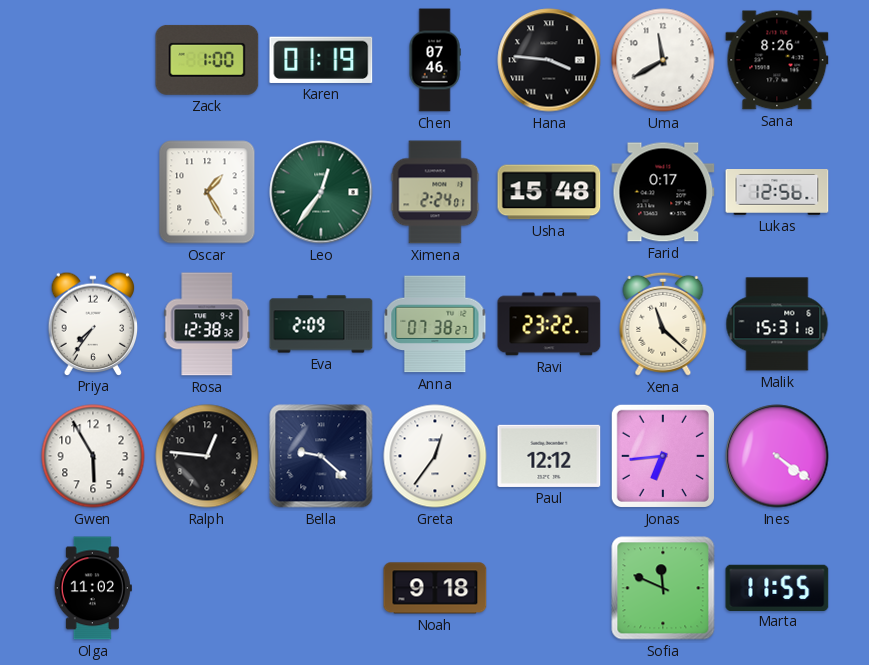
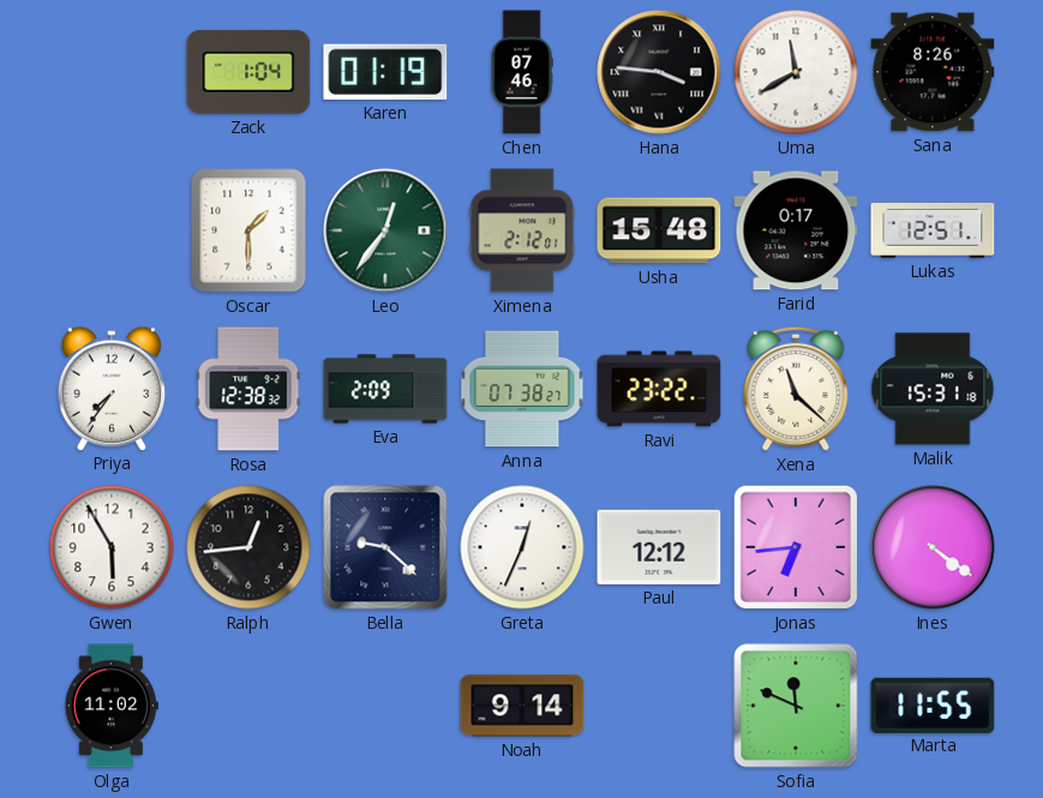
Zack: 1:00 -> 1:04 (248, 72)
Oscar: 1:25 -> 1:30 (248, 230)
Ximena: 2:24 -> 2:12 (522, 230)
Lukas: 12:56 -> 12:51 (933, 232)
Ralph: 12:46 -> 12:44 (248, 547)
Greta: 12:36 -> 12:34 (522, 547)
Noah: 9:18 -> 9:14 (522, 706)
